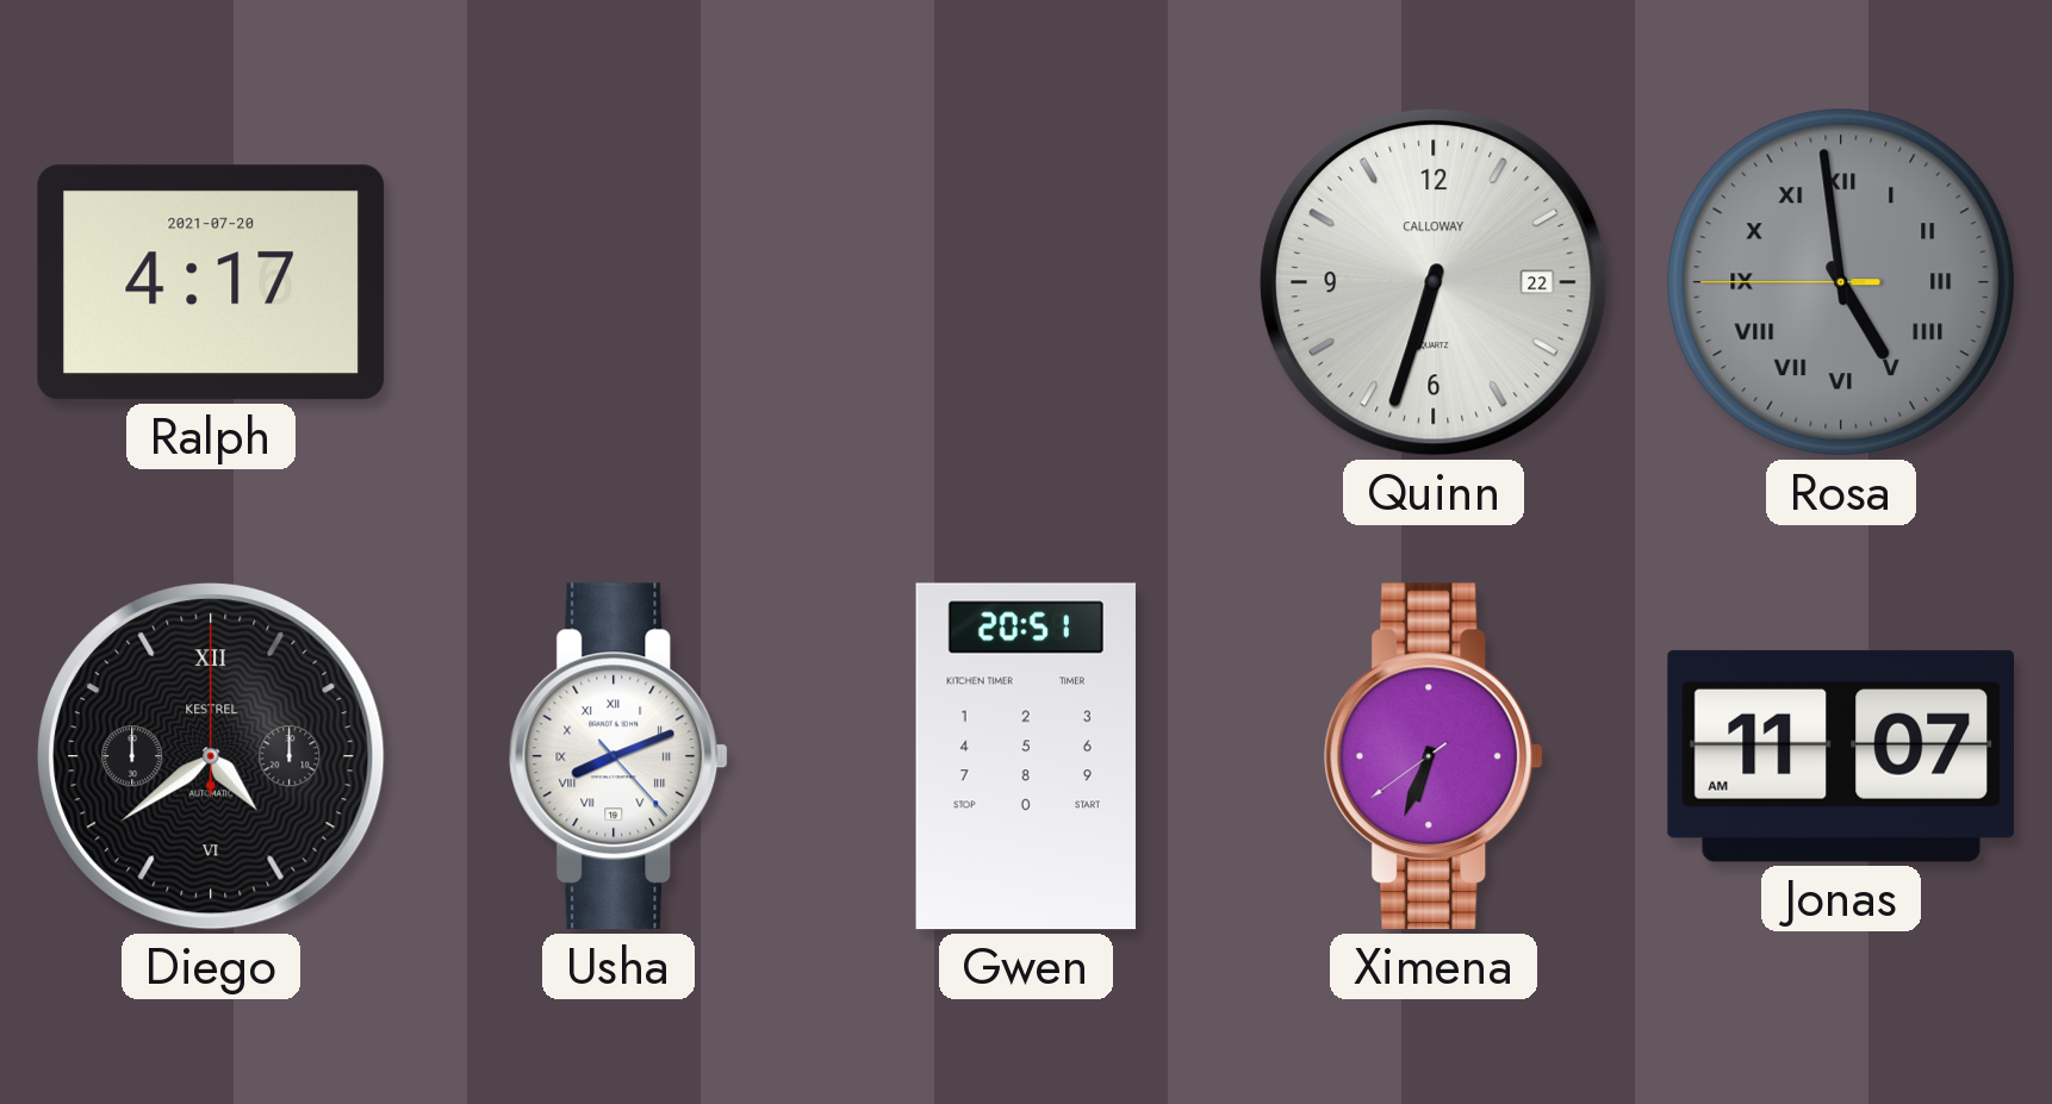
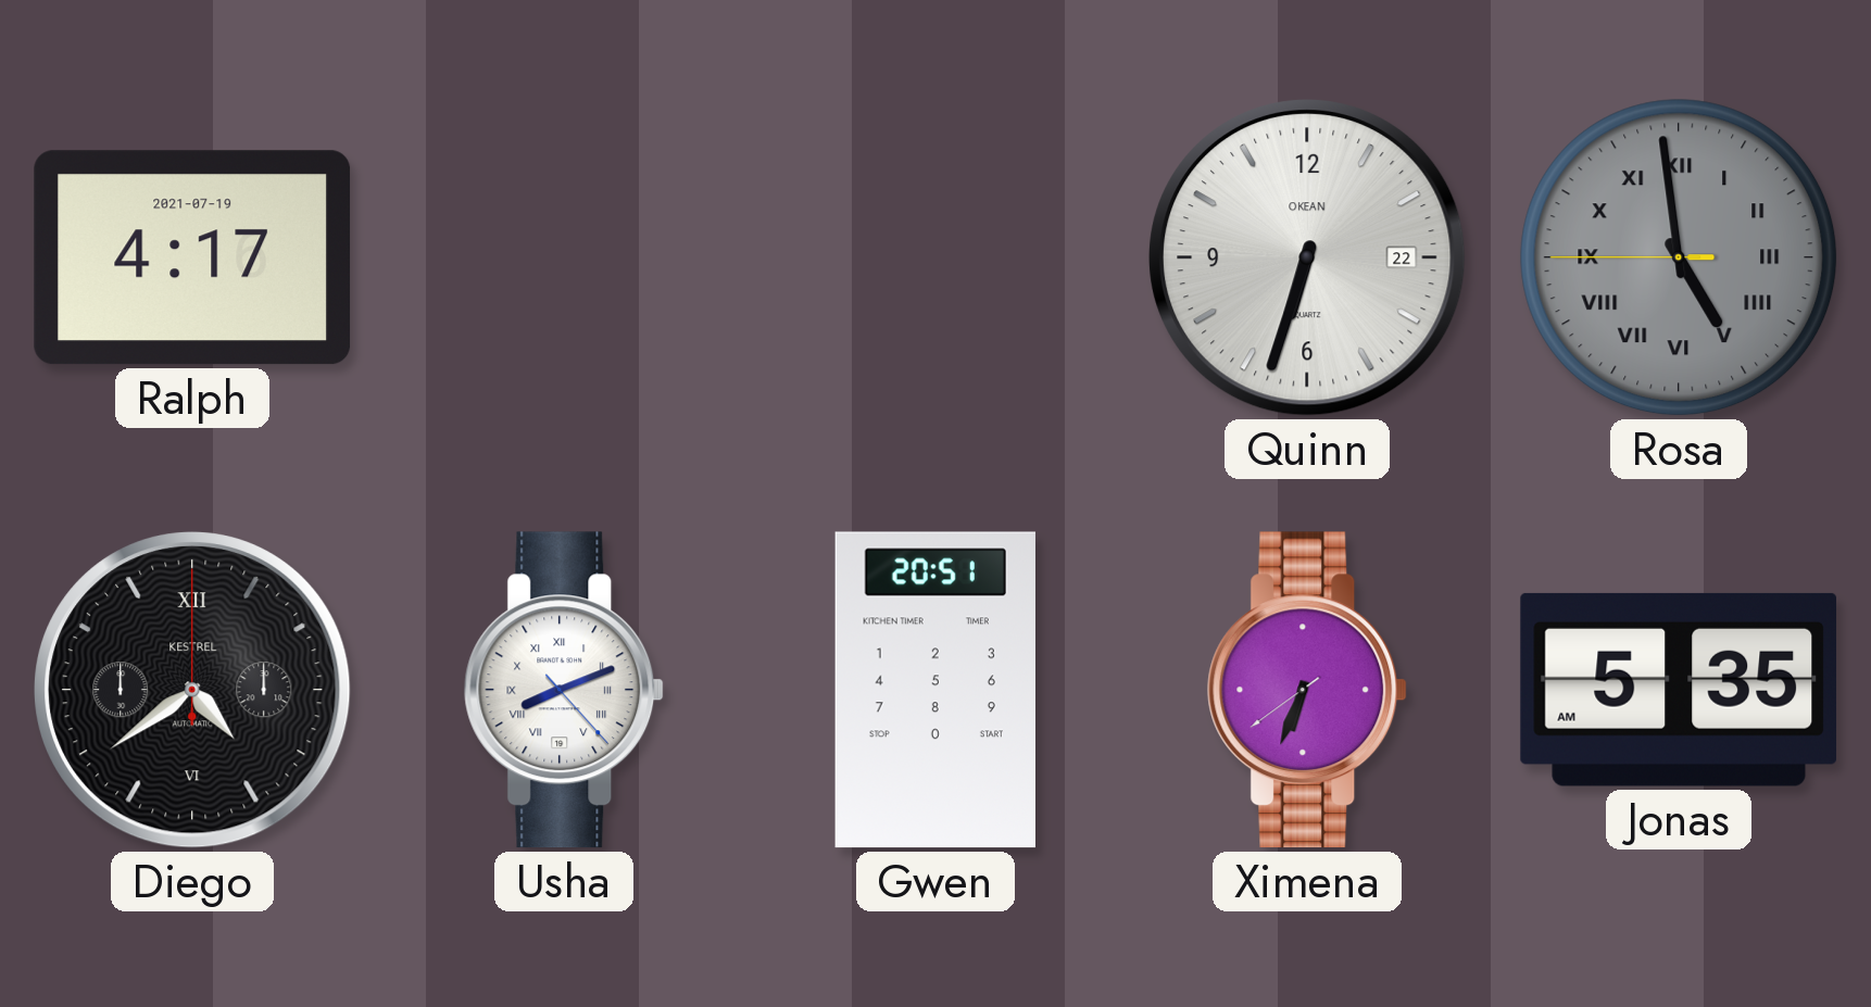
Ralph date: 2021-07-20 -> 2021-07-19 (192, 257)
Quinn brand: CALLOWAY -> OKEAN (1307, 257)
Jonas: 11:07 -> 5:35 (1679, 690)
